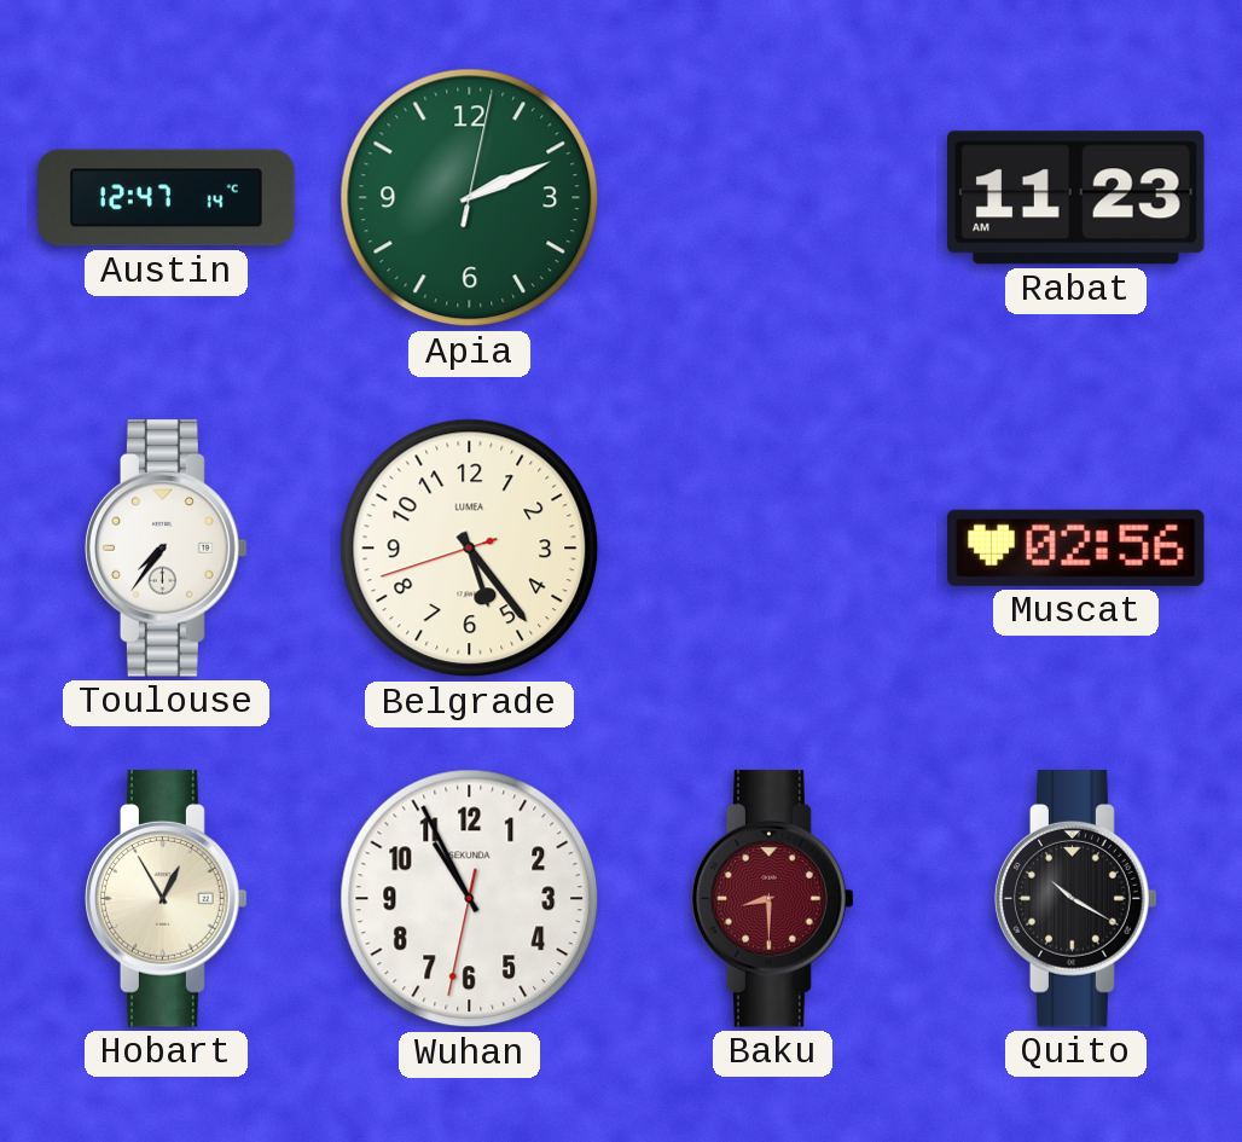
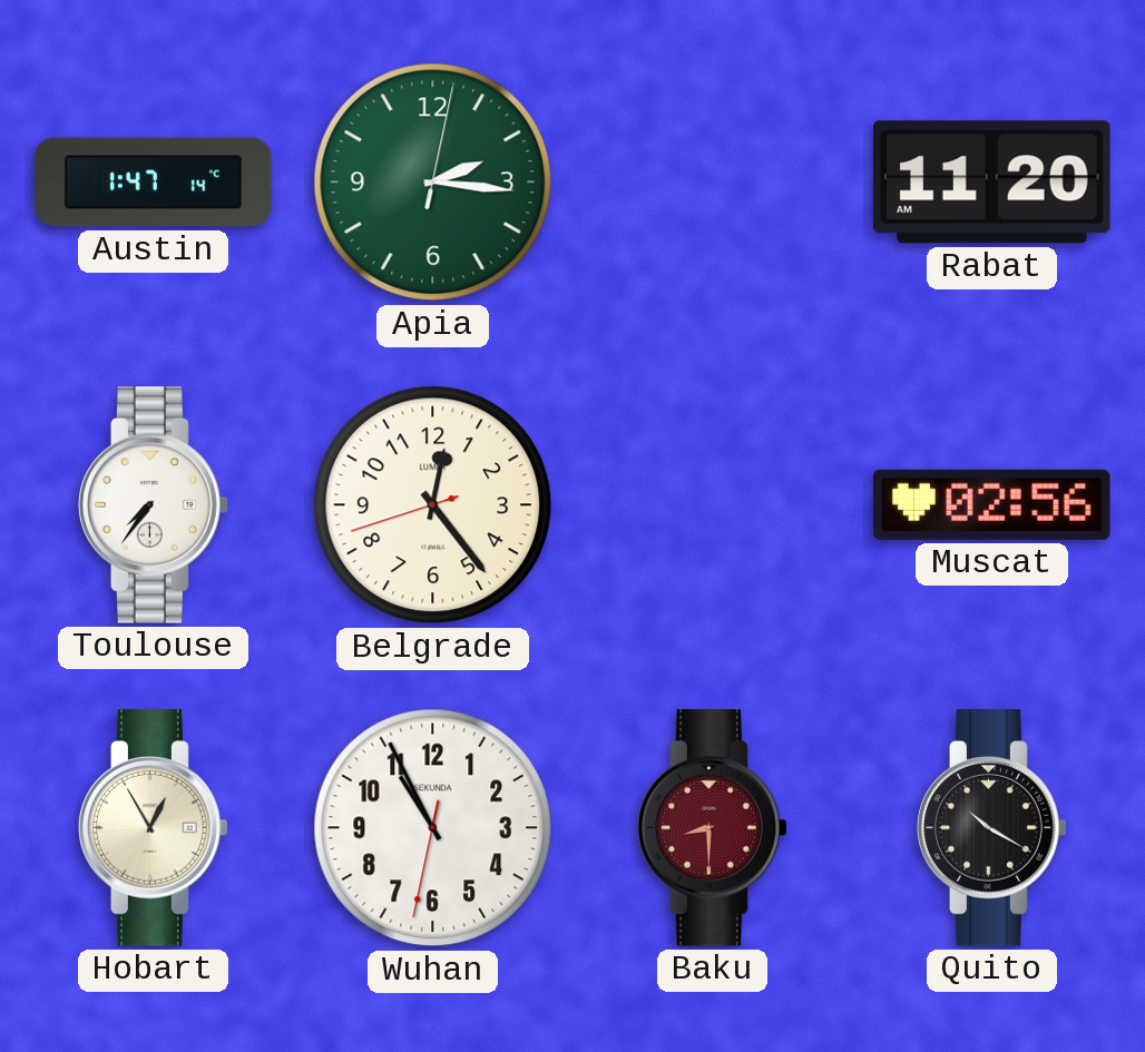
Austin: 12:47 -> 1:47 (154, 183)
Apia: 2:11 -> 2:16 (433, 183)
Rabat: 11:23 -> 11:20 (992, 183)
Belgrade: 5:23 -> 12:23 (433, 505)
